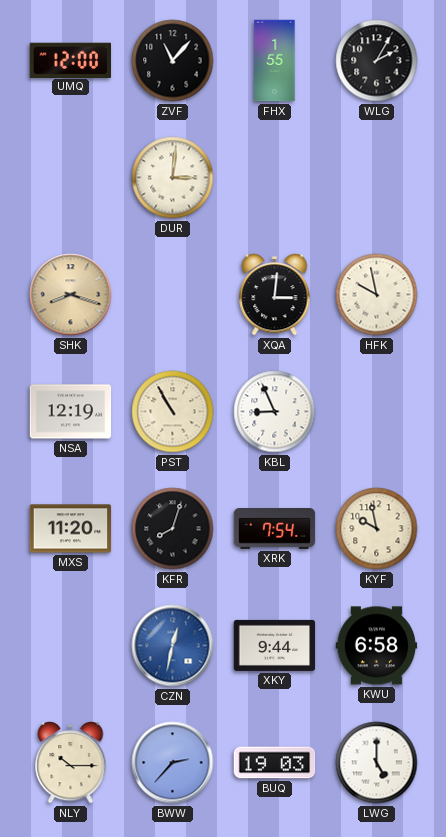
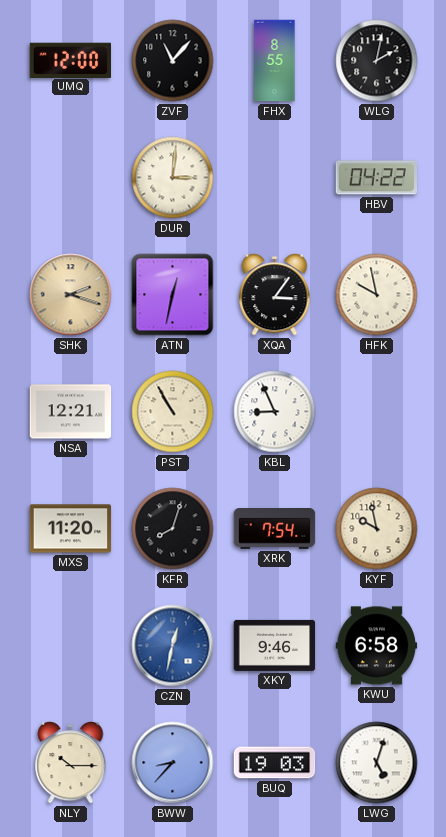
FHX: 1:55 -> 8:55 (275, 61)
WLG: 2:05 -> 2:02 (377, 61)
HBV: none -> 04:22 (377, 178)
SHK: 8:18 -> 2:18 (71, 295)
ATN: none -> 12:32 (173, 295)
XQA: 3:01 -> 3:06 (275, 295)
NSA: 12:19 -> 12:21 (71, 412)
XKY: 9:44 -> 9:46 (275, 645)
BWW: 2:37 -> 8:37 (173, 763)
LWG: 5:00 -> 5:03 (377, 763)
